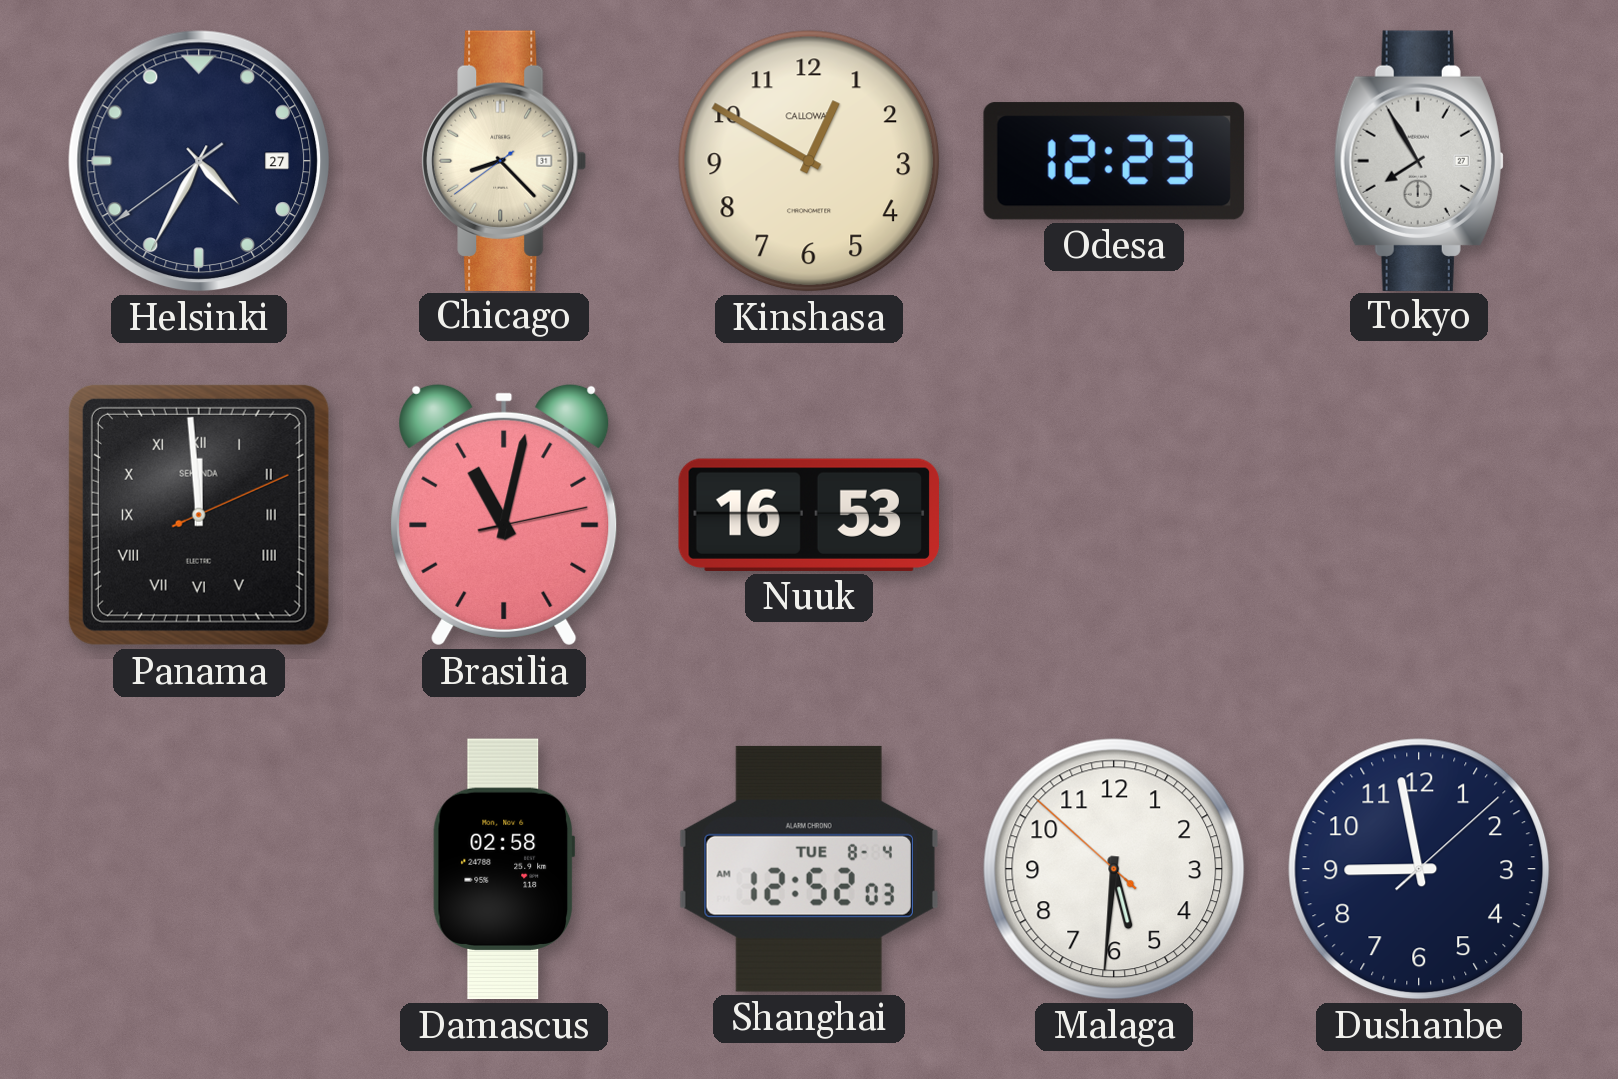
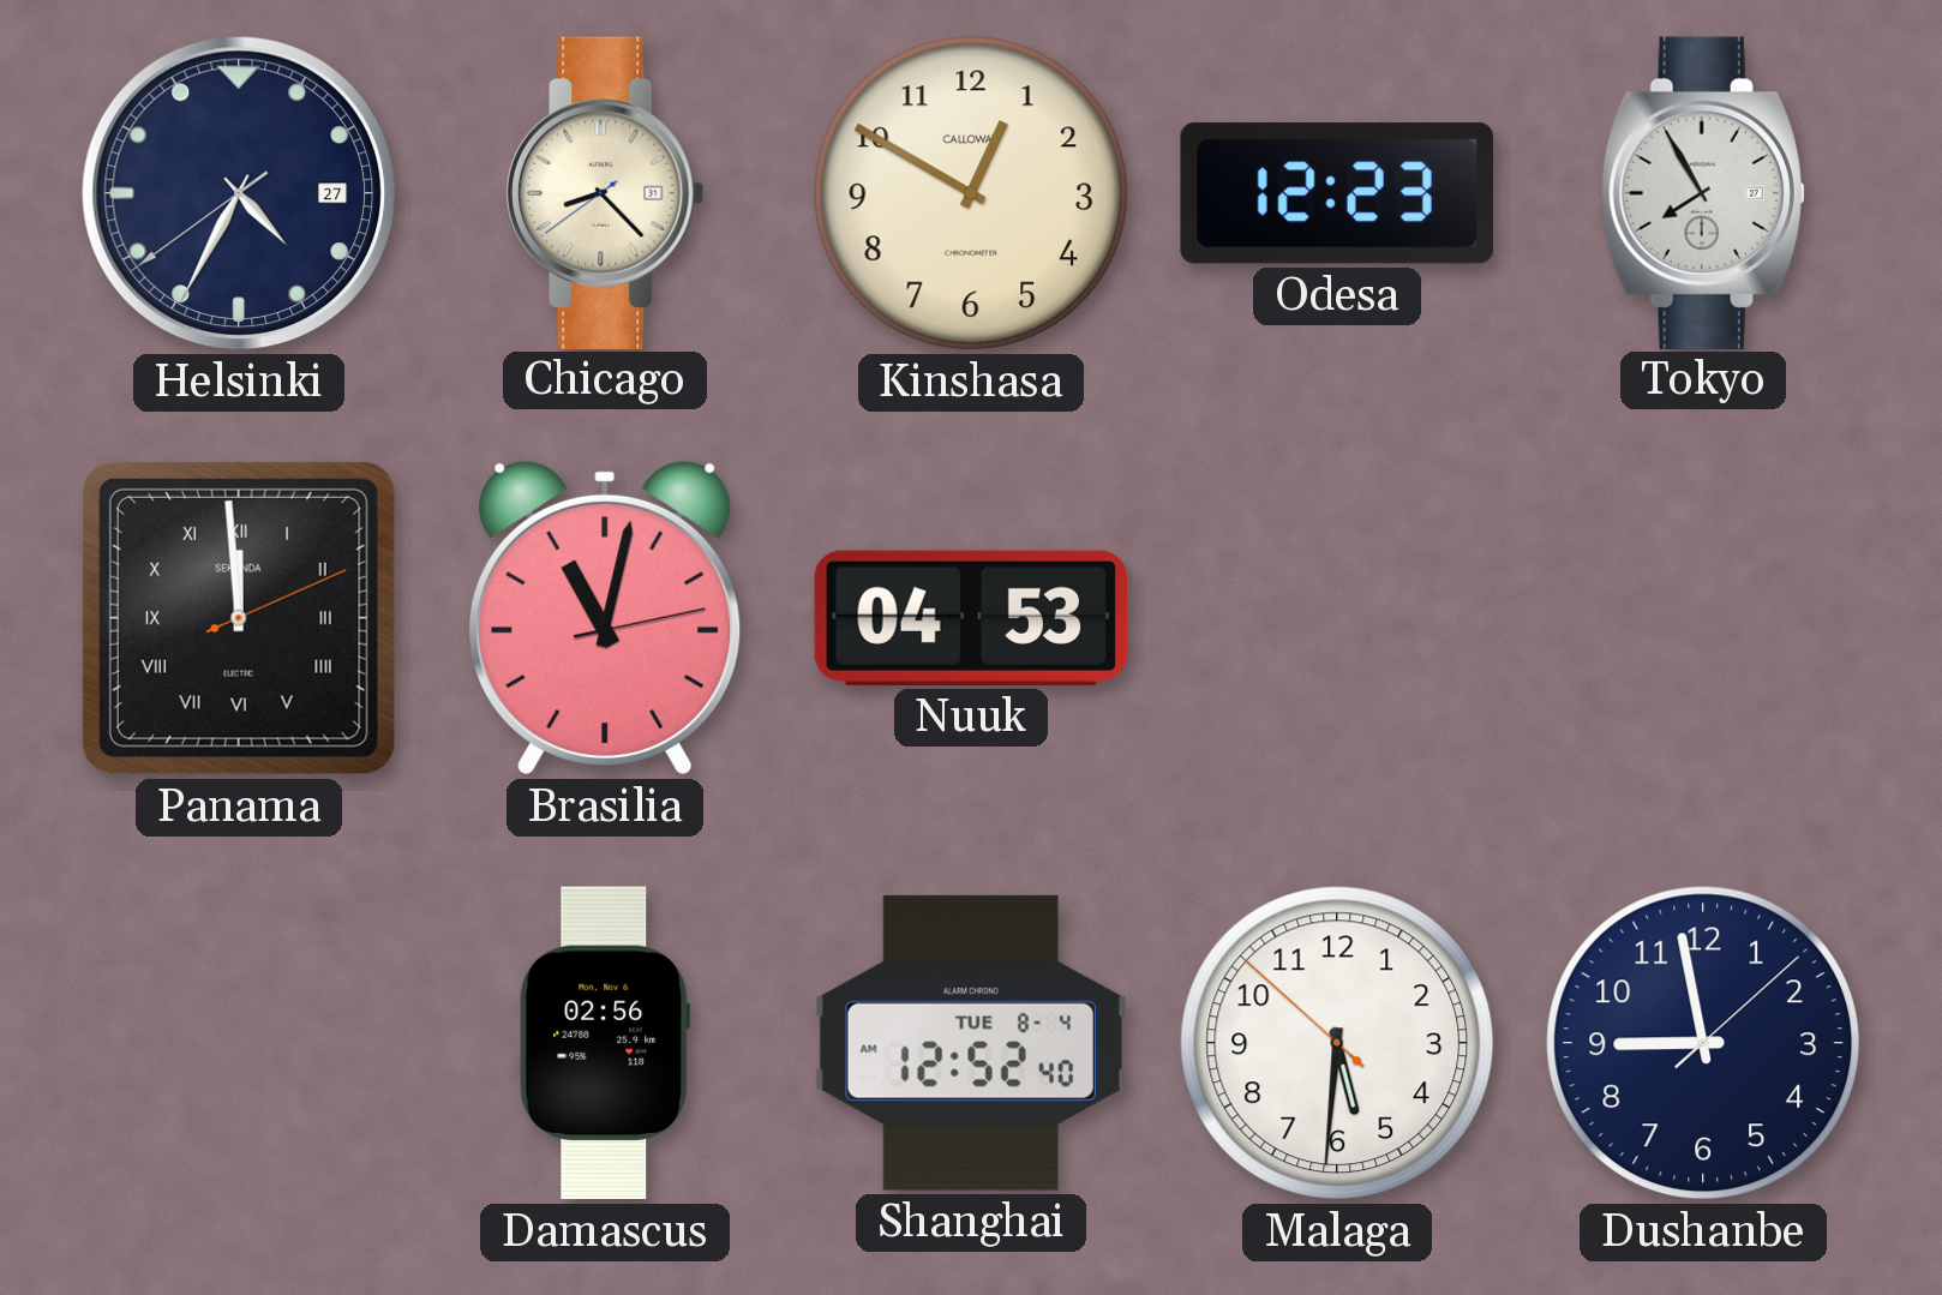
Nuuk: 16:53 -> 04:53 (970, 618)
Damascus: 02:58 -> 02:56 (605, 1043)
Shanghai: 12:52:03 AM -> 12:52:40 AM (971, 1043)
